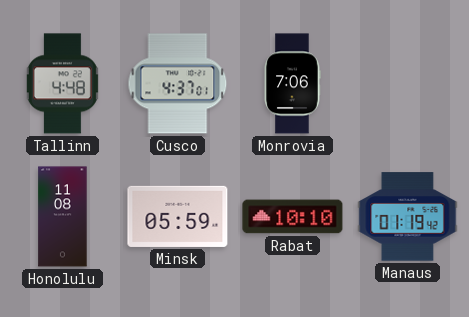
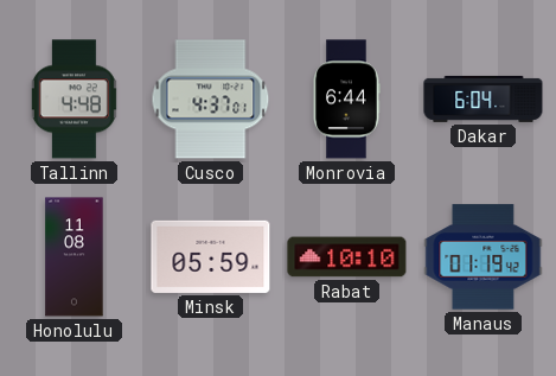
Monrovia: 7:06 -> 6:44 (346, 100)
Dakar: none -> 6:04 (484, 98)
